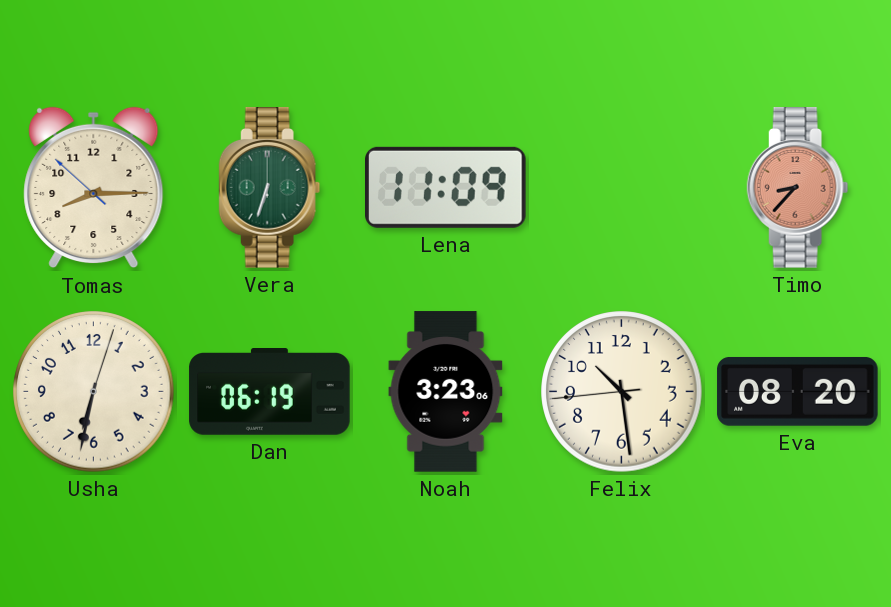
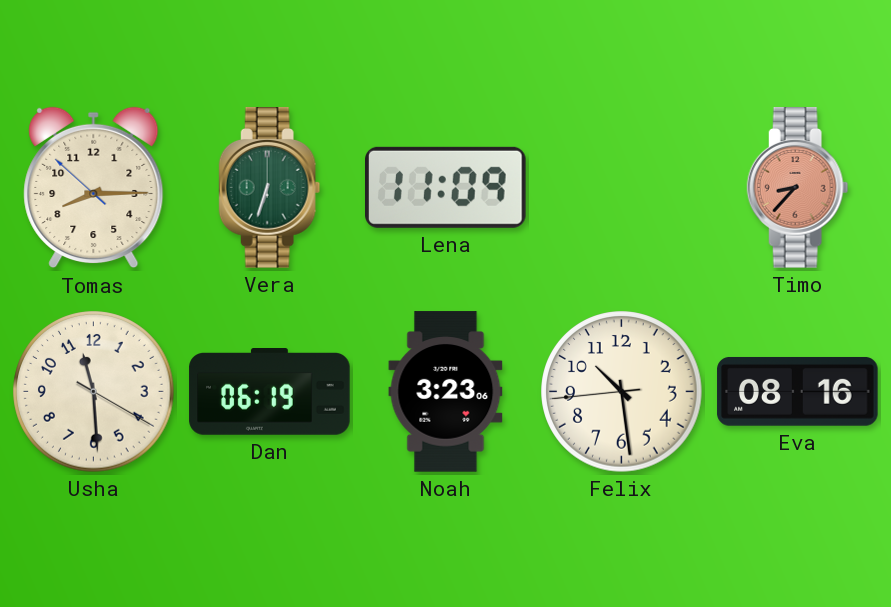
Usha: 6:32 -> 11:29 (94, 392)
Eva: 08:20 -> 08:16 (798, 391)
